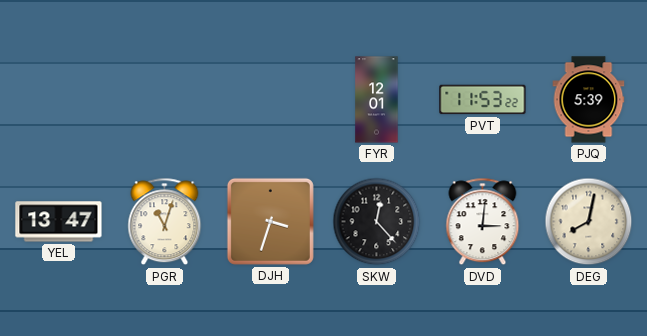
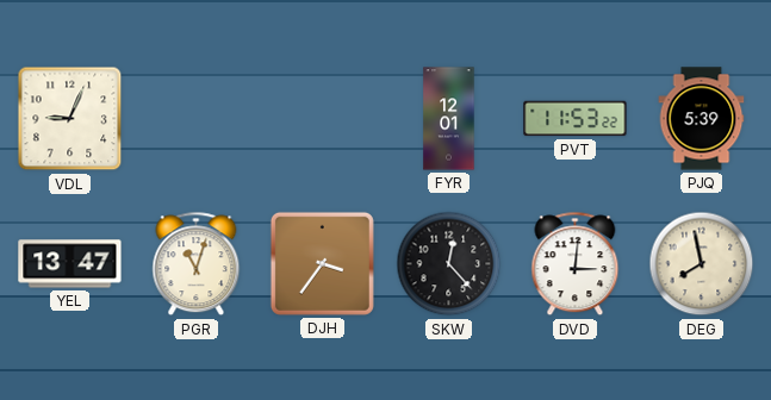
VDL: none -> 9:04 (70, 119)
DJH: 3:33 -> 3:36 (322, 263)
DEG: 8:02 -> 7:58 (702, 264)
